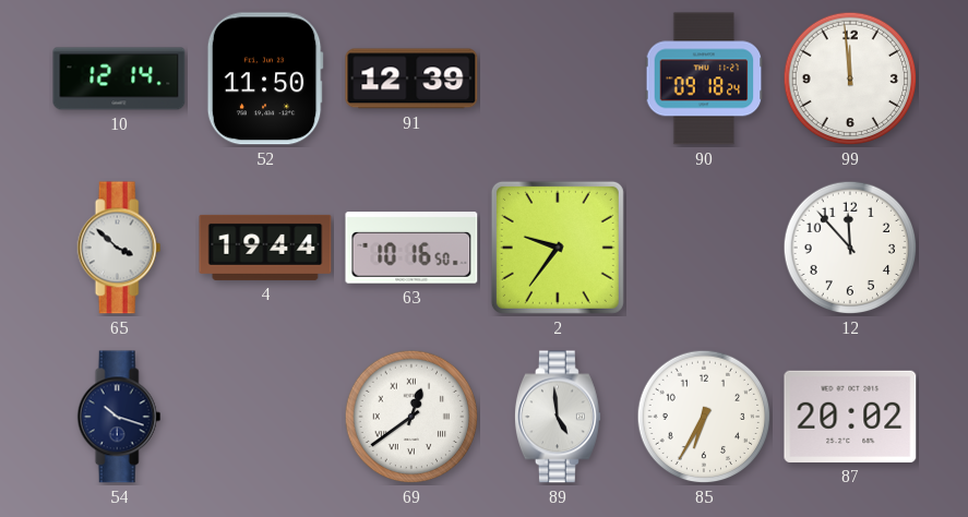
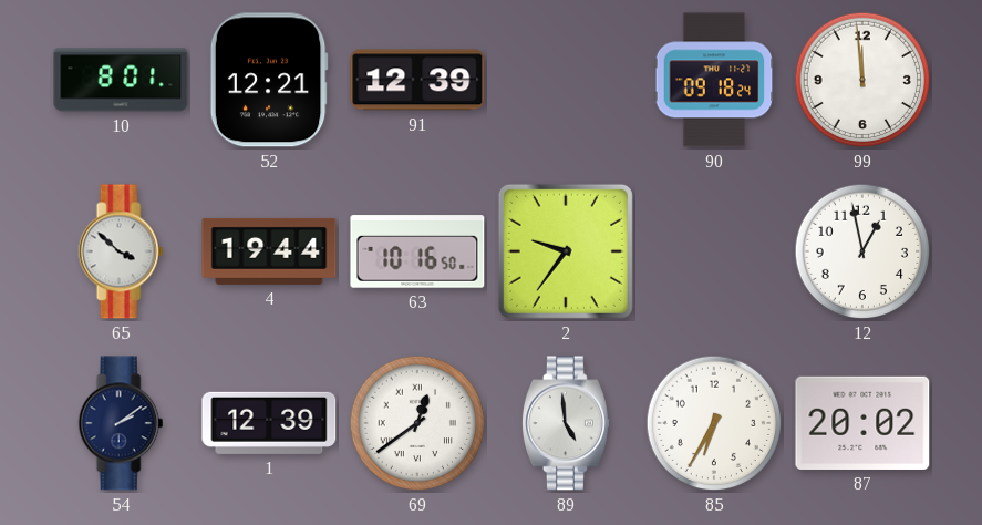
10: 12:14 -> 8:01 (121, 80)
52: 11:50 -> 12:21 (269, 80)
12: 11:53 -> 12:58 (862, 251)
54: 10:18 -> 2:09 (121, 423)
1: none -> 12:39 (269, 423)
